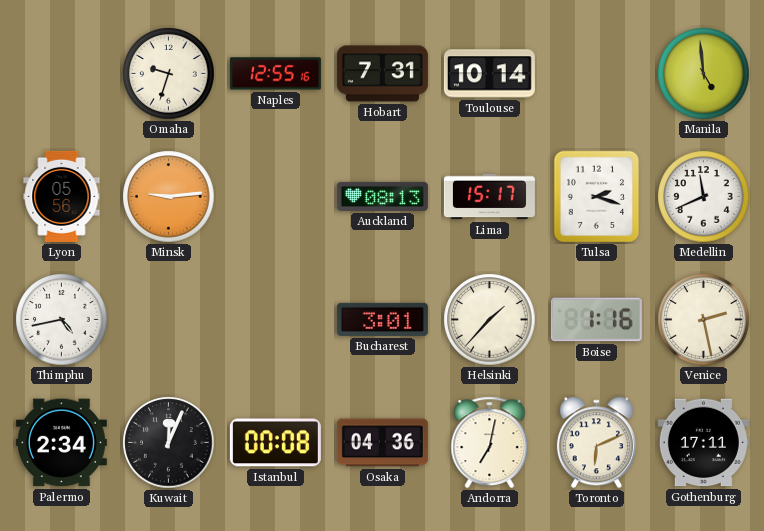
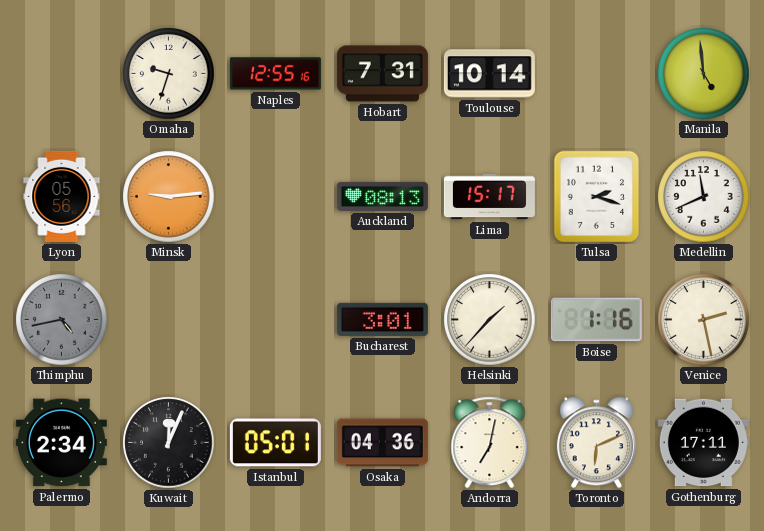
Thimphu dial: white -> grey (62, 320)
Istanbul: 00:08 -> 05:01 (275, 443)
